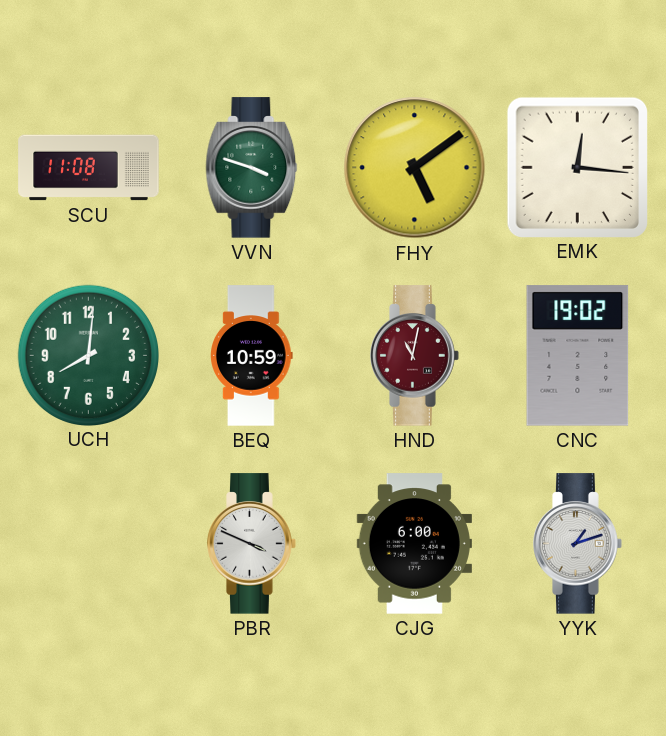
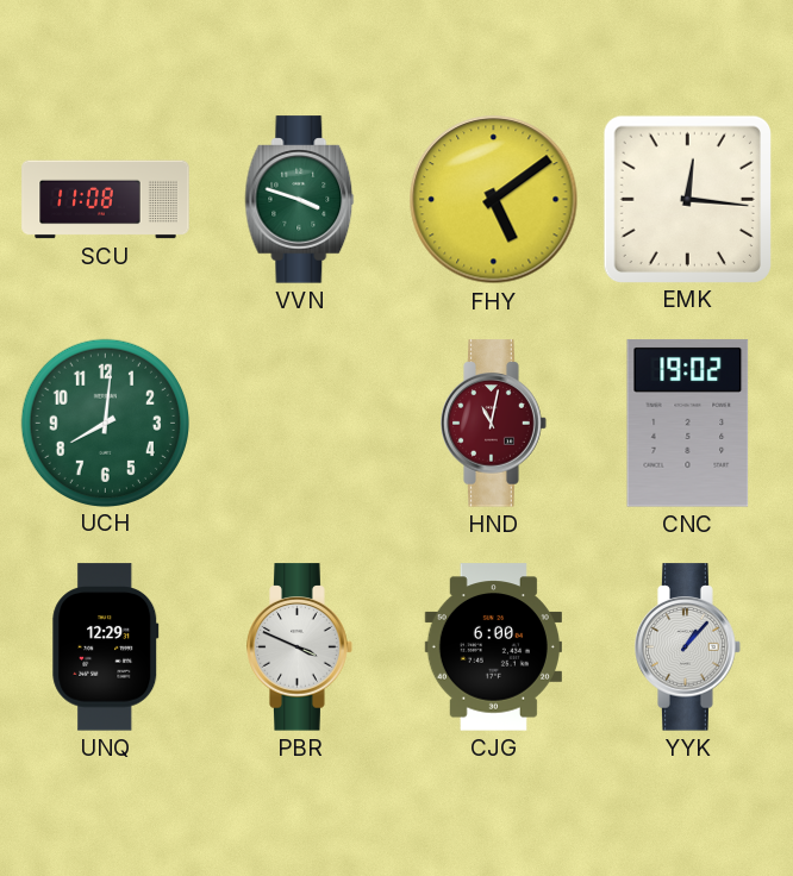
BEQ: 10:59 -> none (252, 356)
UNQ: none -> 12:29 (106, 647)
YYK: 1:12 -> 1:07 (688, 647)
